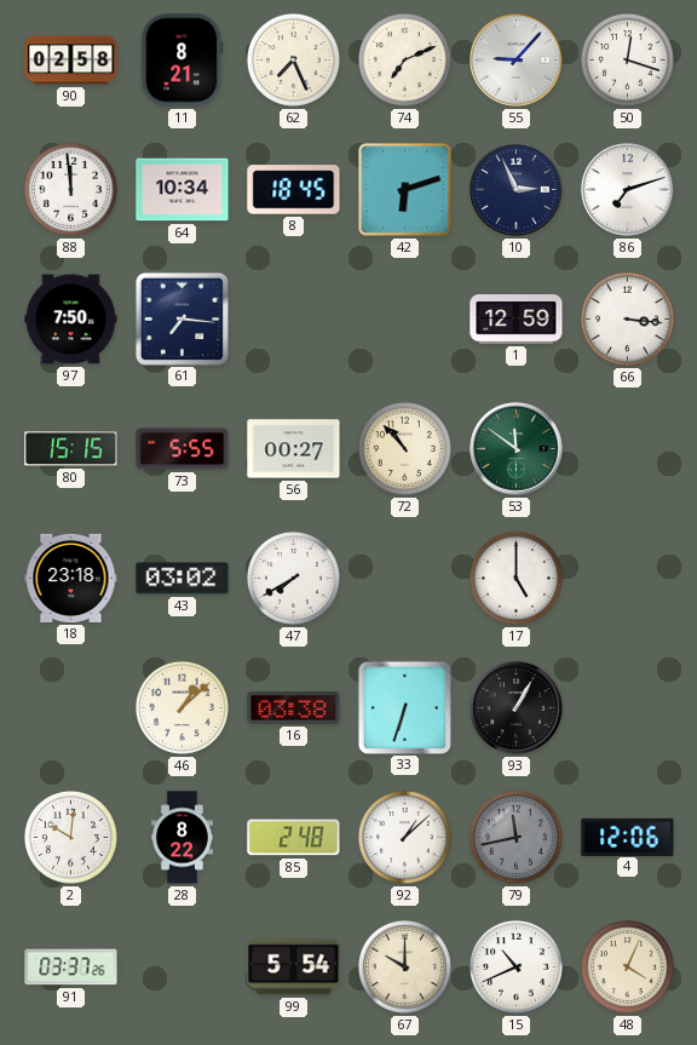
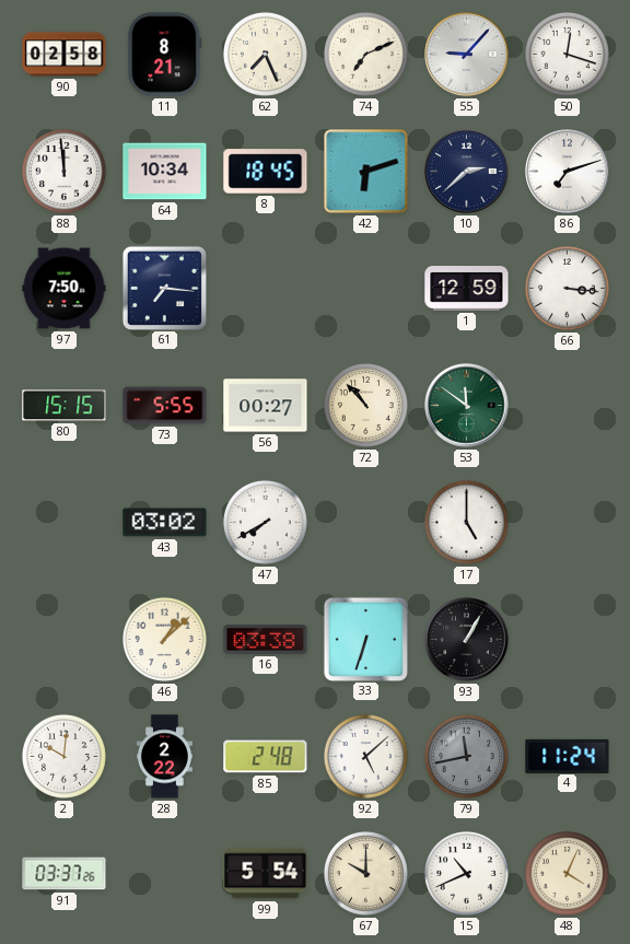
10: 2:56 -> 2:38 (467, 172)
18: 23:18 -> none (71, 578)
28: 8:22 -> 2:22 (164, 757)
92: 1:08 -> 5:08 (365, 756)
4: 12:06 -> 11:24 (568, 756)
